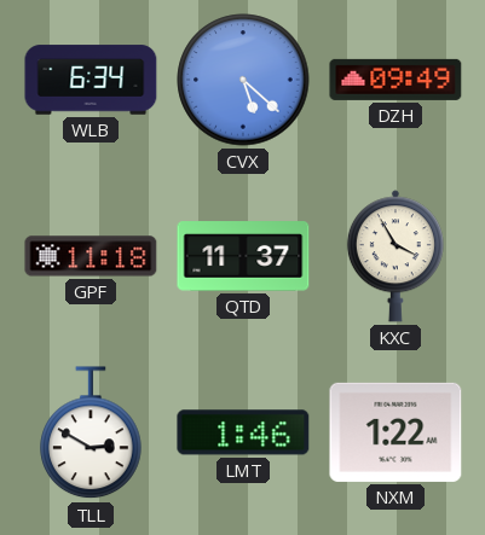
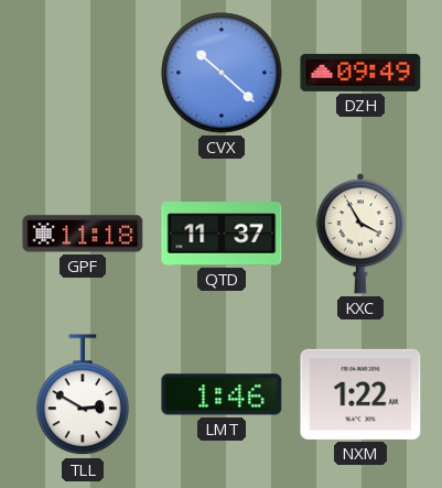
WLB: 6:34 -> none (91, 80)
CVX: 5:22 -> 10:22 (222, 73)
